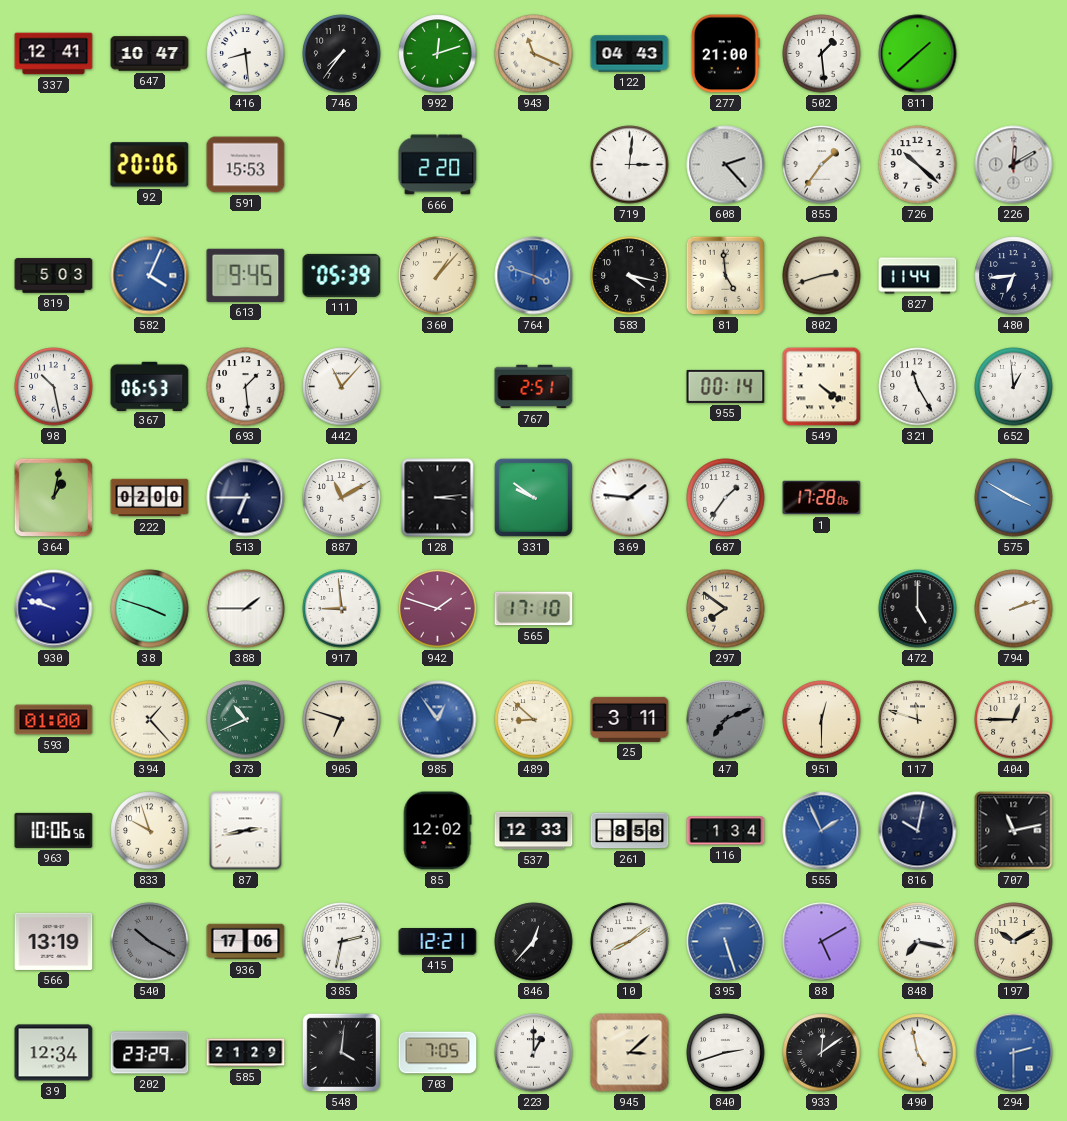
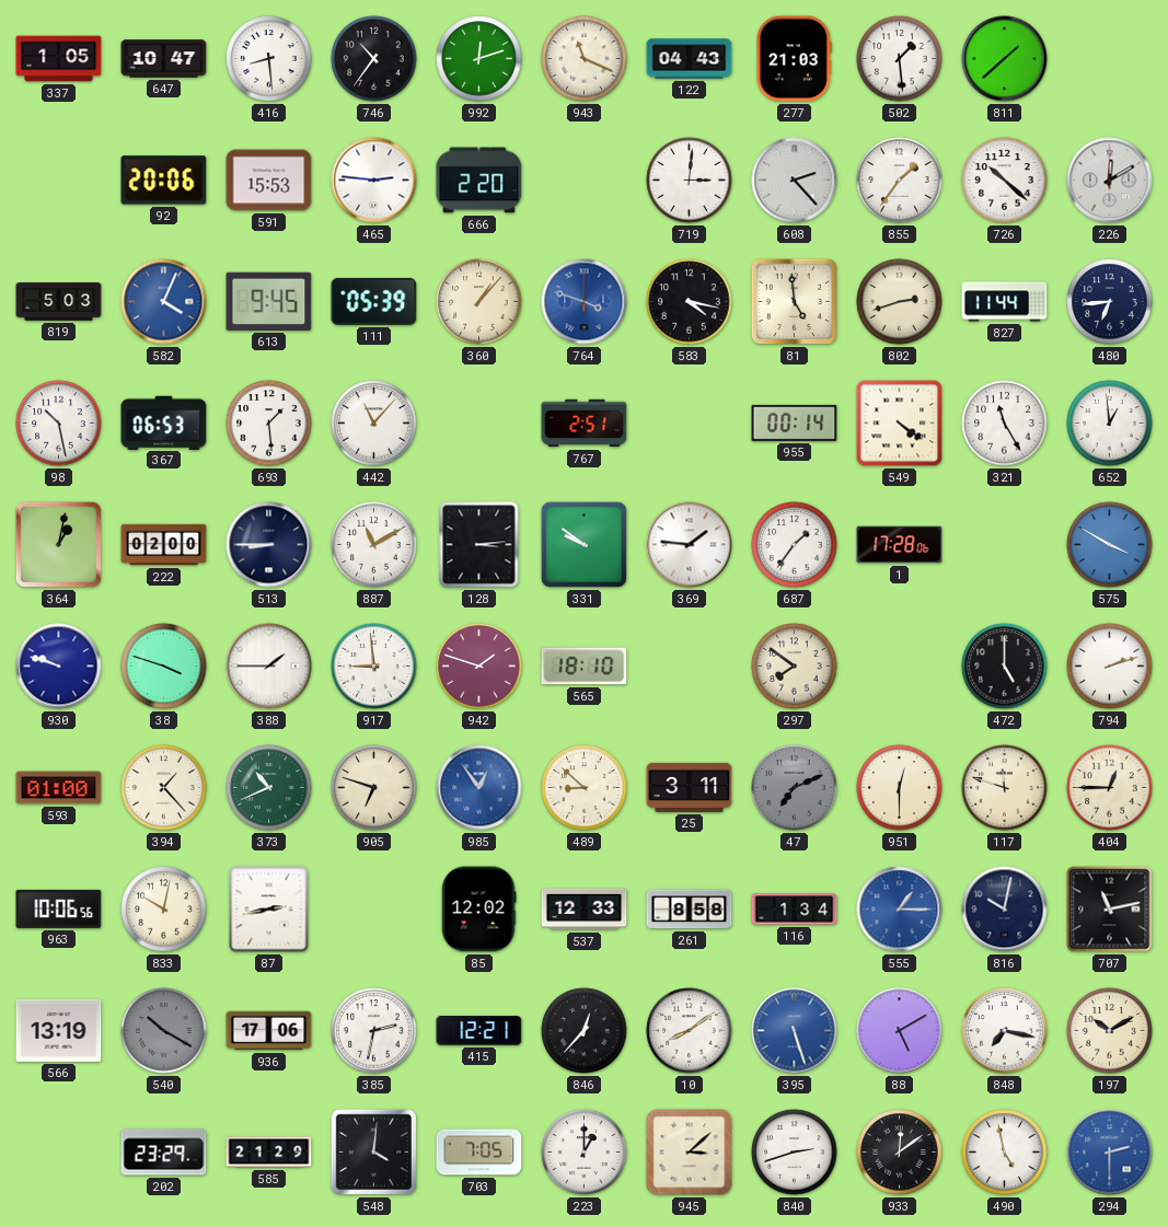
337: 12:41 -> 1:05 (59, 59)
746: 7:36 -> 10:36 (374, 59)
277: 21:00 -> 21:03 (794, 59)
465: none -> 2:46 (374, 181)
513: 6:45 -> 8:45 (269, 545)
565: 17:10 -> 18:10 (585, 667)
833: 9:57 -> 10:02 (164, 910)
555: 1:56 -> 1:15 (900, 910)
39: 12:34 -> none (54, 1053)
